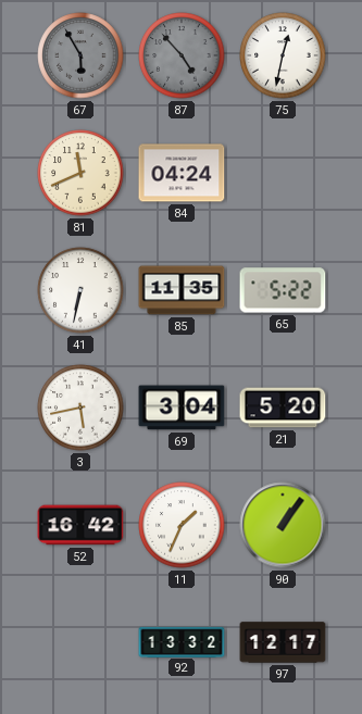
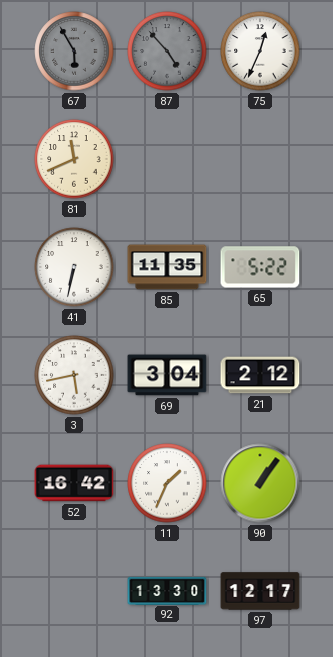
75: 12:32 -> 12:34 (260, 51)
84: 04:24 -> none (182, 173)
21: 5:20 -> 2:12 (260, 375)
92: 13:32 -> 13:30 (167, 590)
